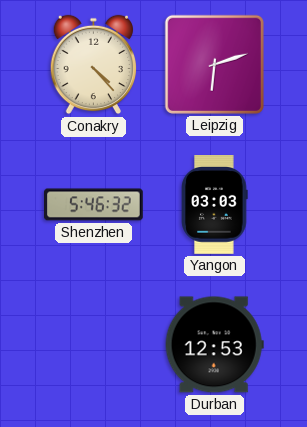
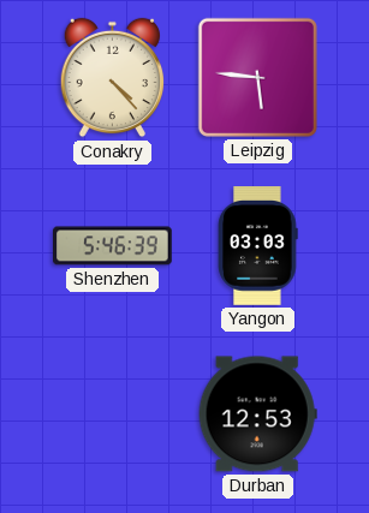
Leipzig: 6:12 -> 5:46 (257, 77)
Shenzhen: 5:46:32 -> 5:46:39 (113, 246)
